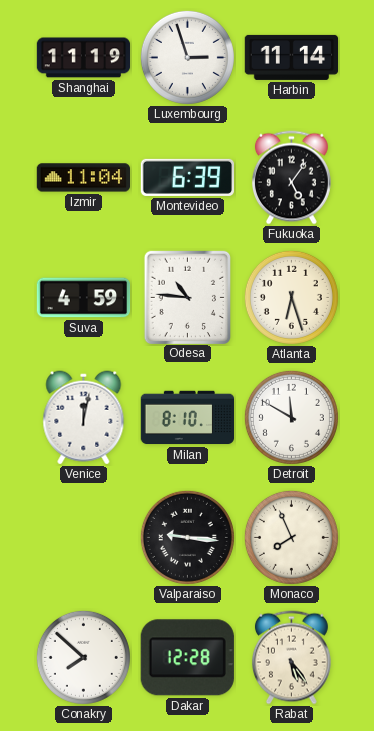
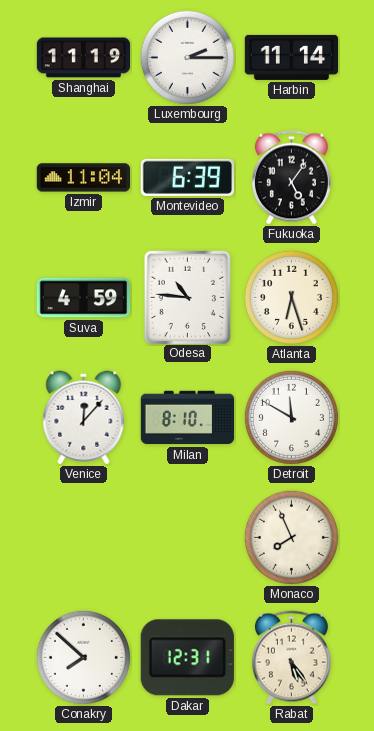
Luxembourg: 2:57 -> 2:15 (187, 57)
Venice: 12:02 -> 12:07 (84, 418)
Valparaiso: 9:16 -> none (187, 537)
Dakar: 12:28 -> 12:31 (187, 658)
